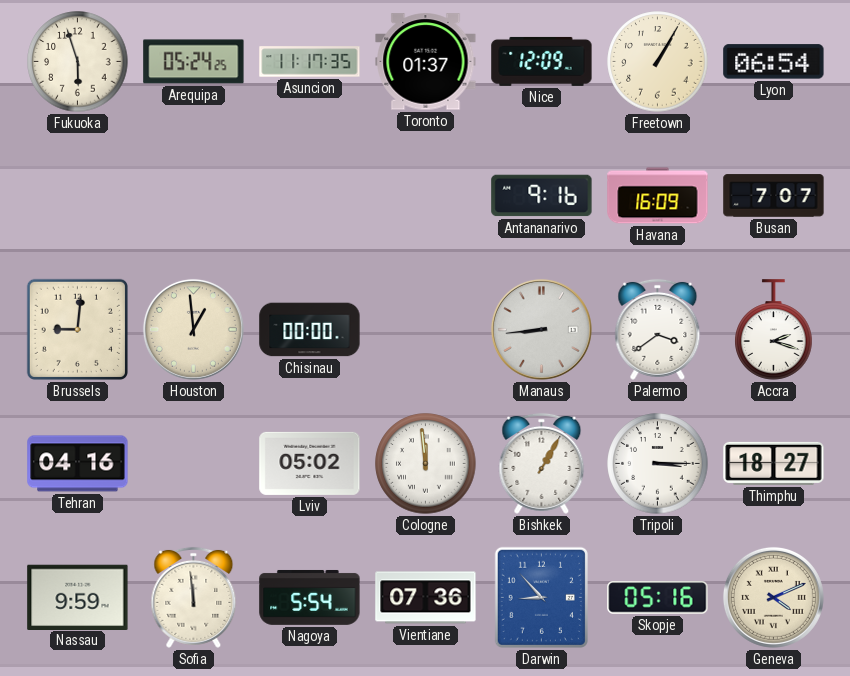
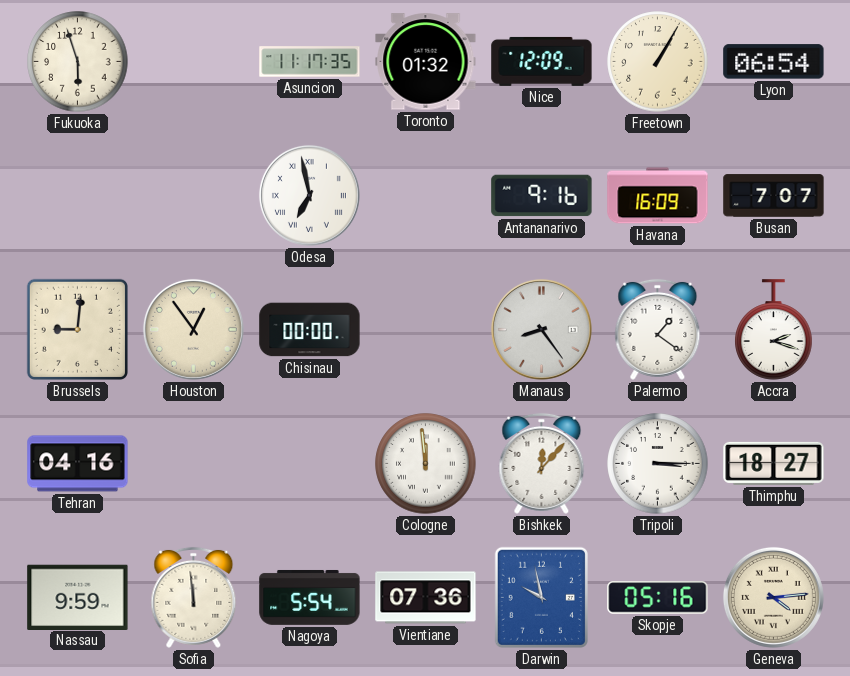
Arequipa: 05:24 -> none (194, 62)
Toronto: 01:37 -> 01:32 (426, 62)
Odesa: none -> 6:58 (309, 195)
Houston: 12:59 -> 12:54 (193, 329)
Manaus: 8:44 -> 8:24 (541, 329)
Palermo: 3:39 -> 1:21 (658, 329)
Lviv: 05:02 -> none (310, 463)
Bishkek: 1:05 -> 12:07 (542, 463)
Darwin: 8:53 -> 9:58 (541, 597)
Geneva: 4:11 -> 4:14 (773, 597)
